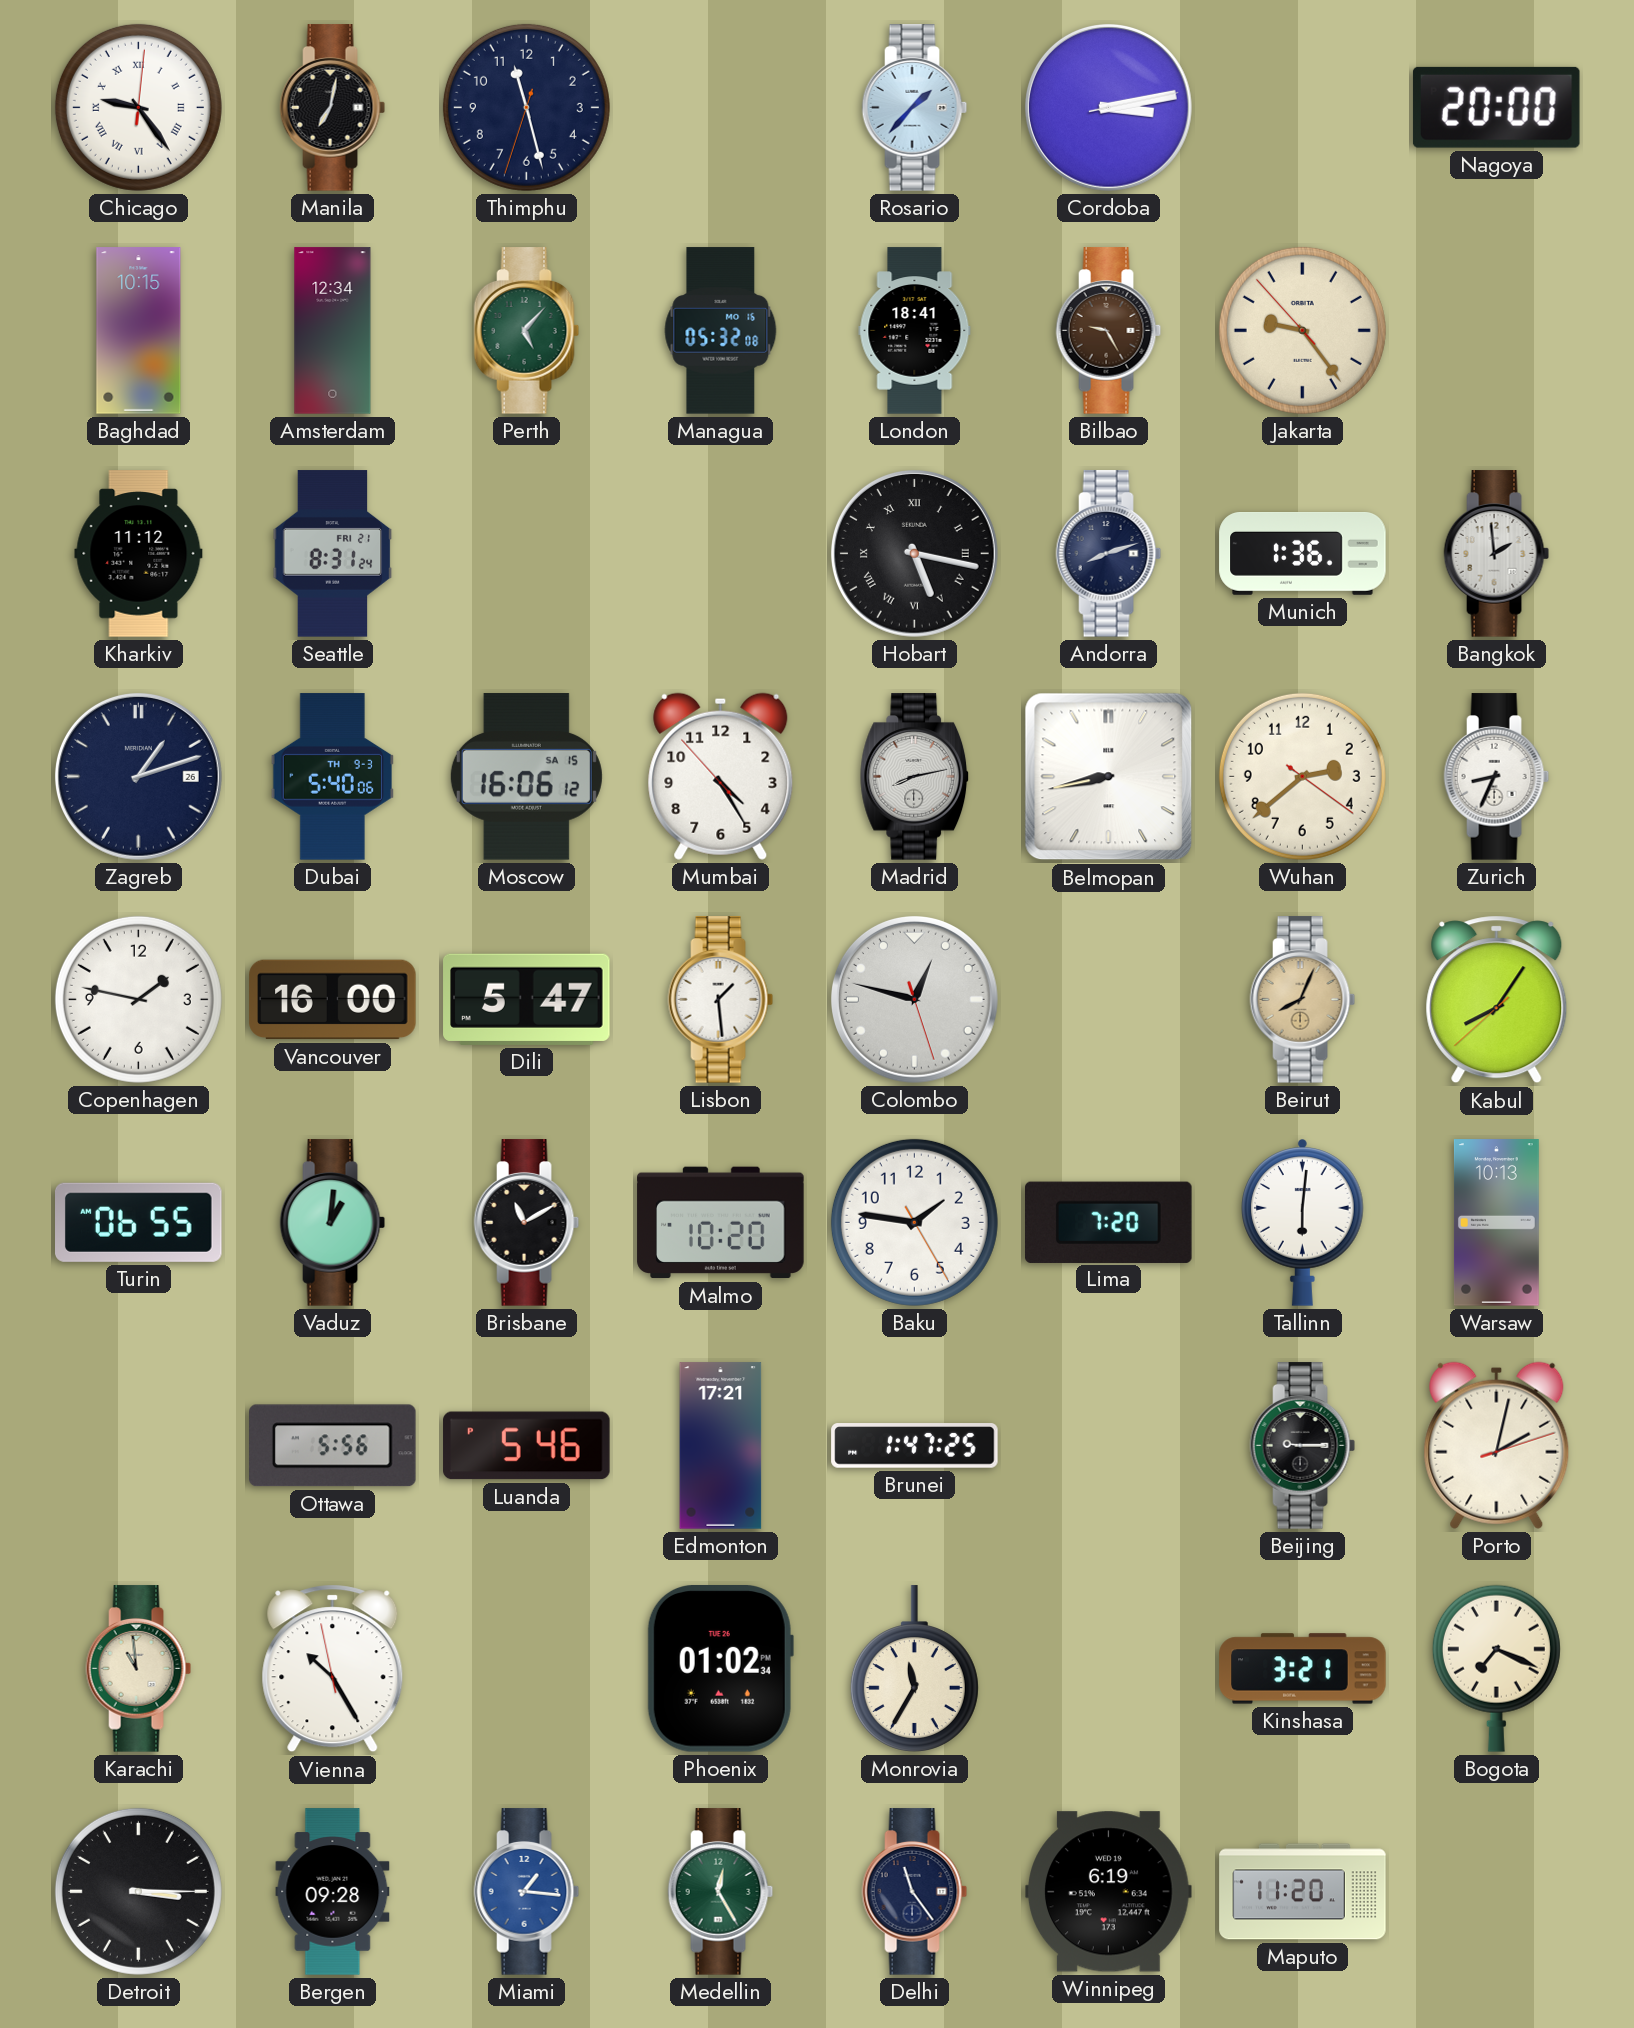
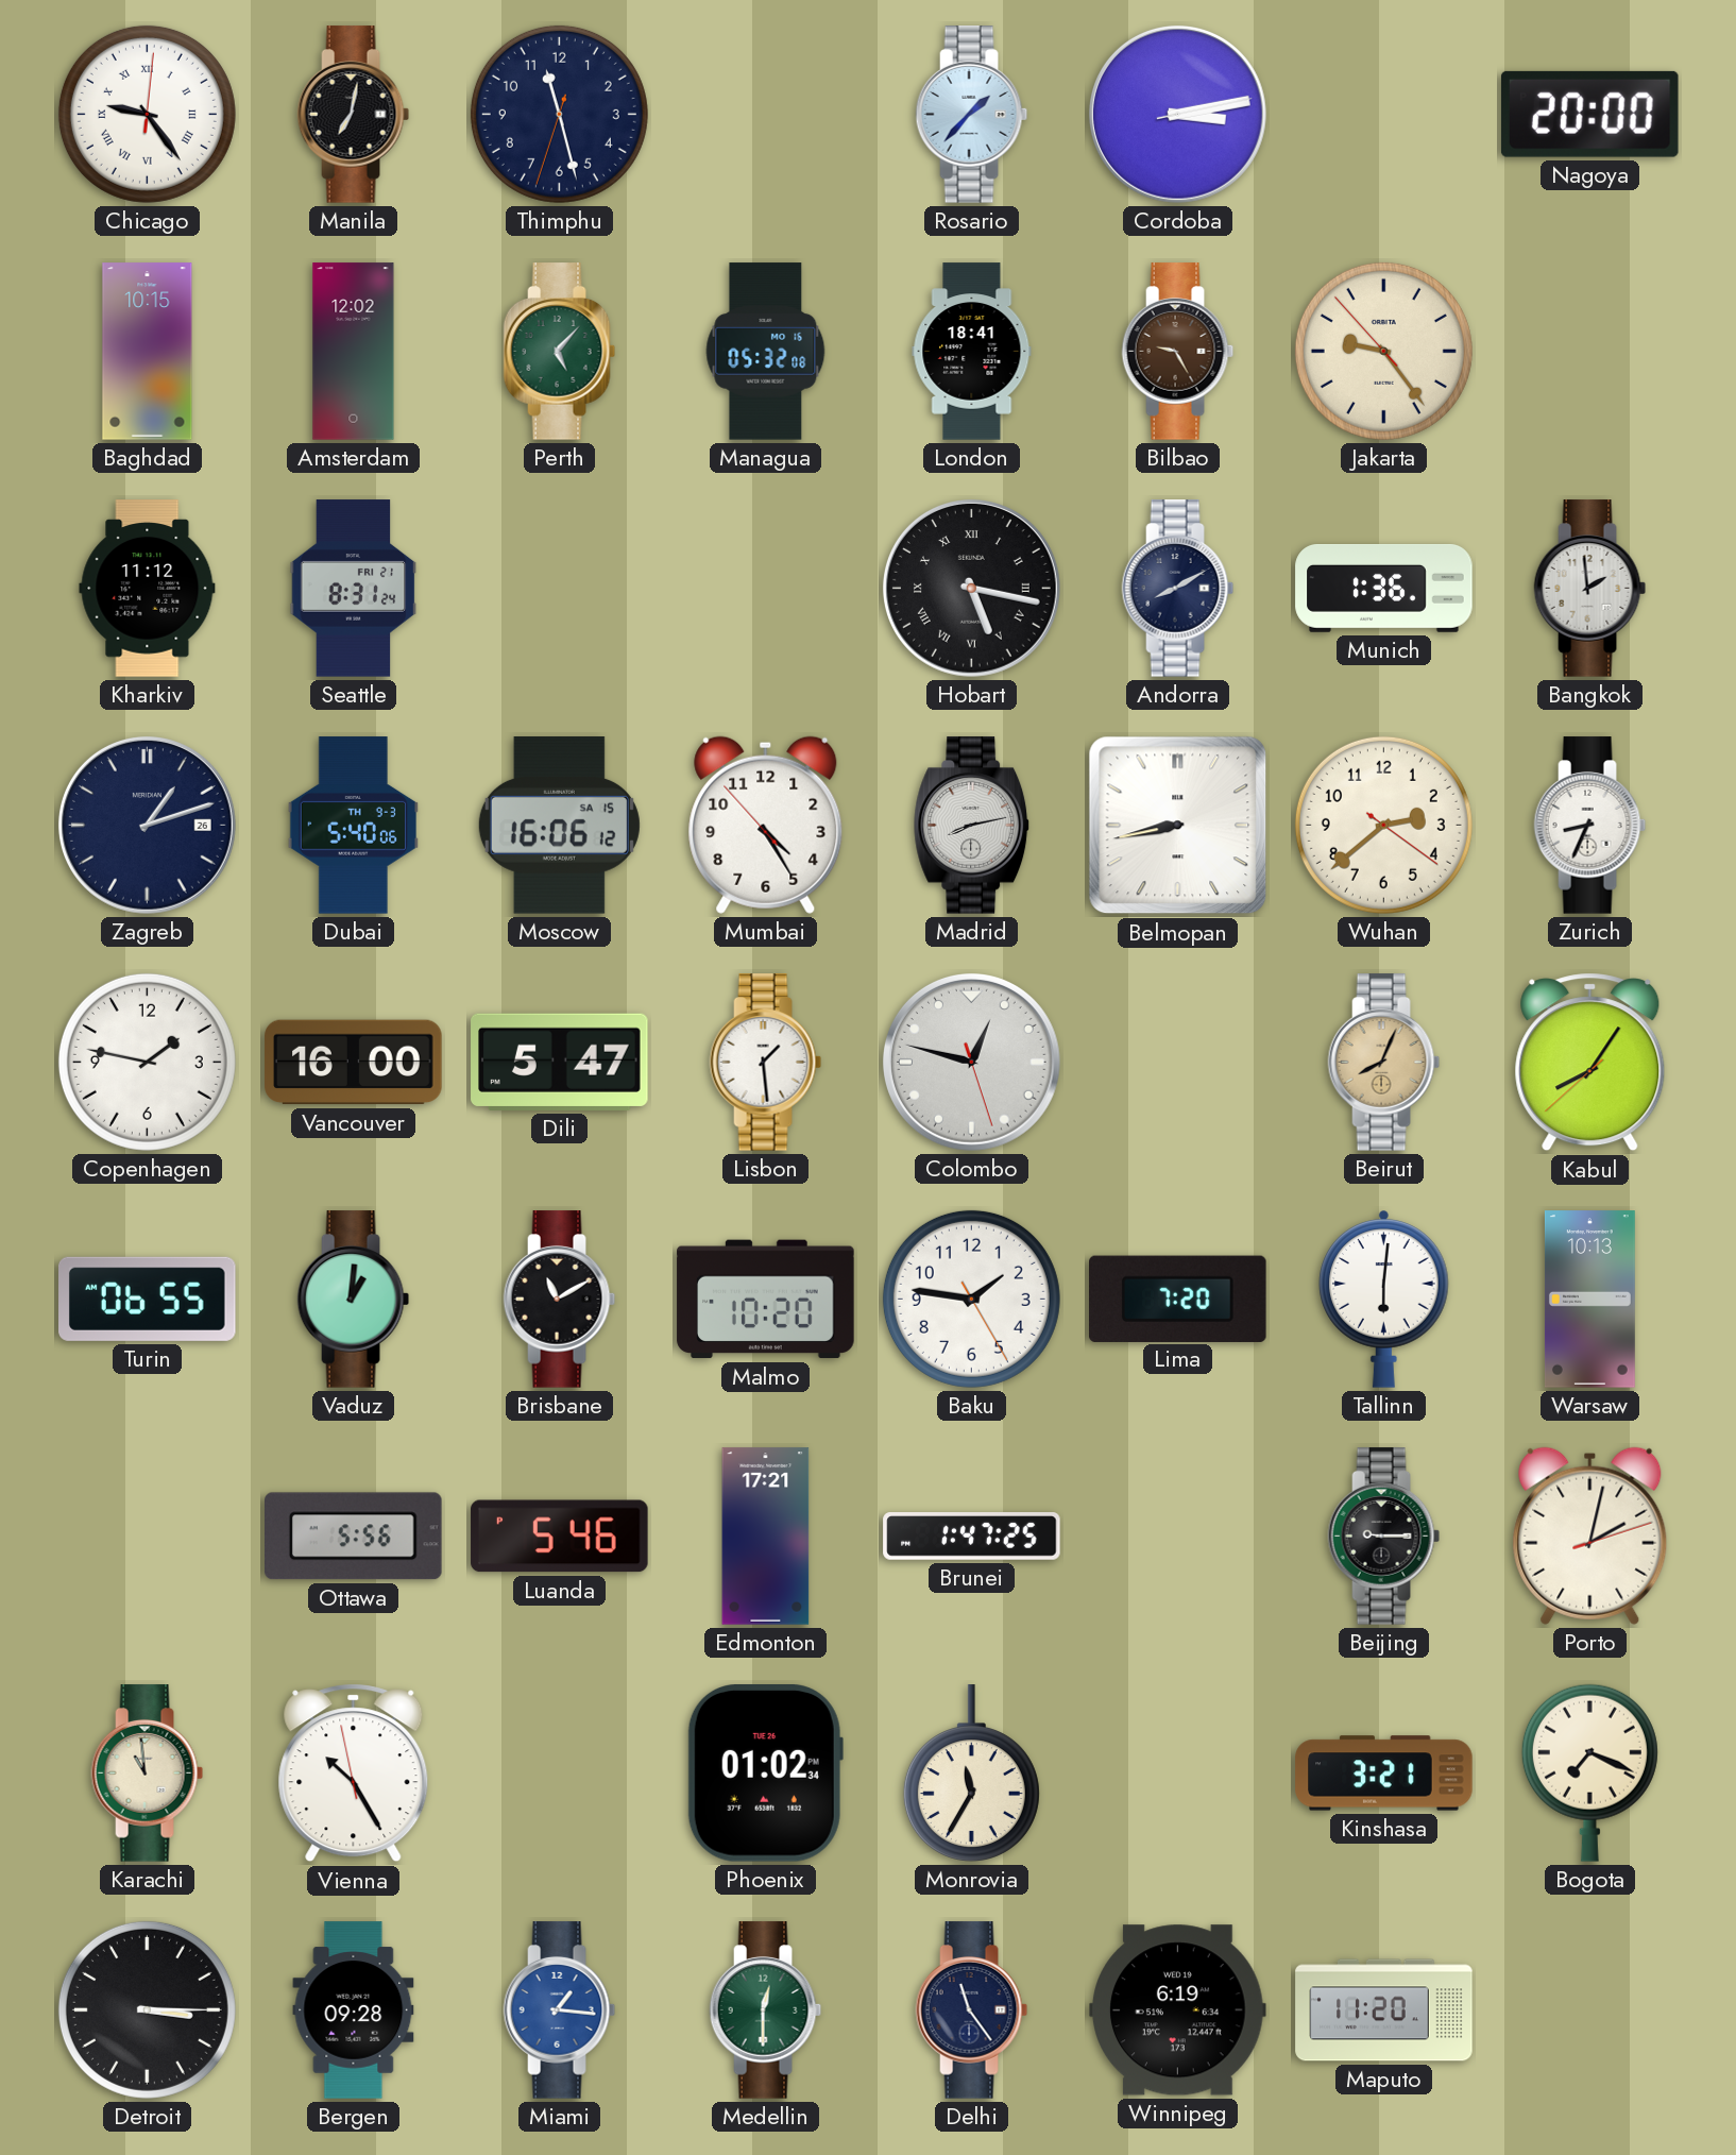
Amsterdam: 12:34 -> 12:02 (354, 352)
Andorra: 8:12 -> 8:10 (1178, 589)
Medellin: 12:25 -> 12:30 (766, 2010)
